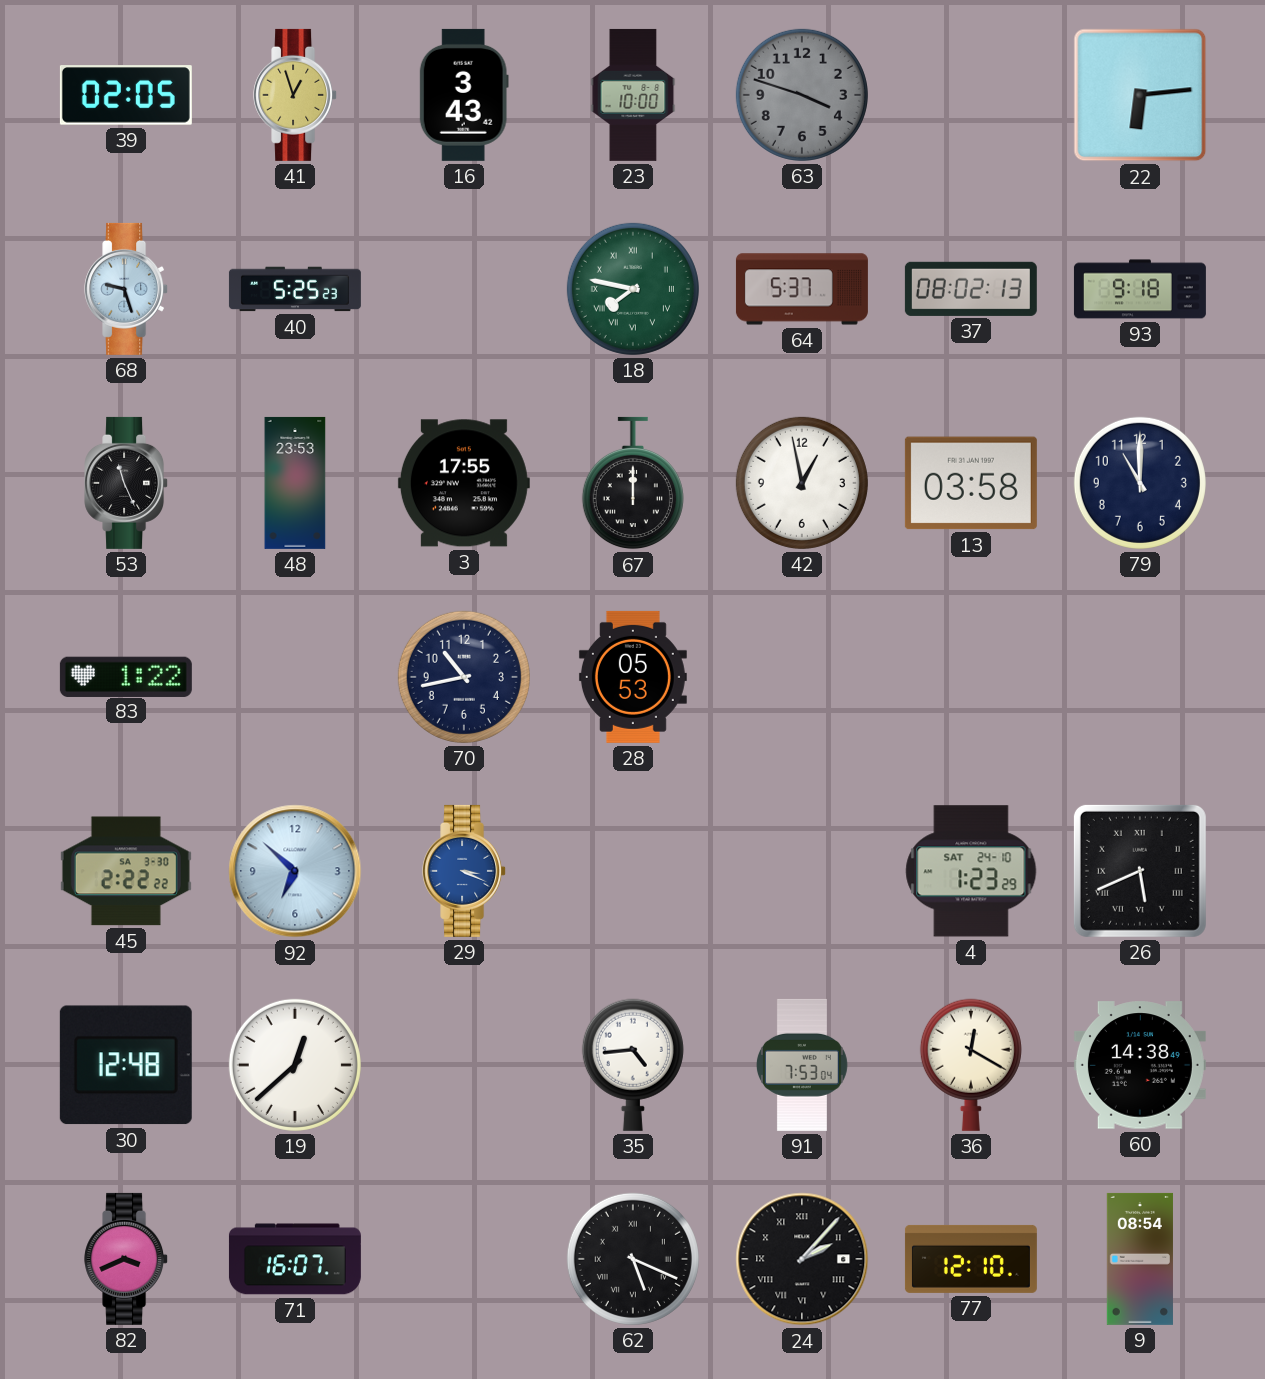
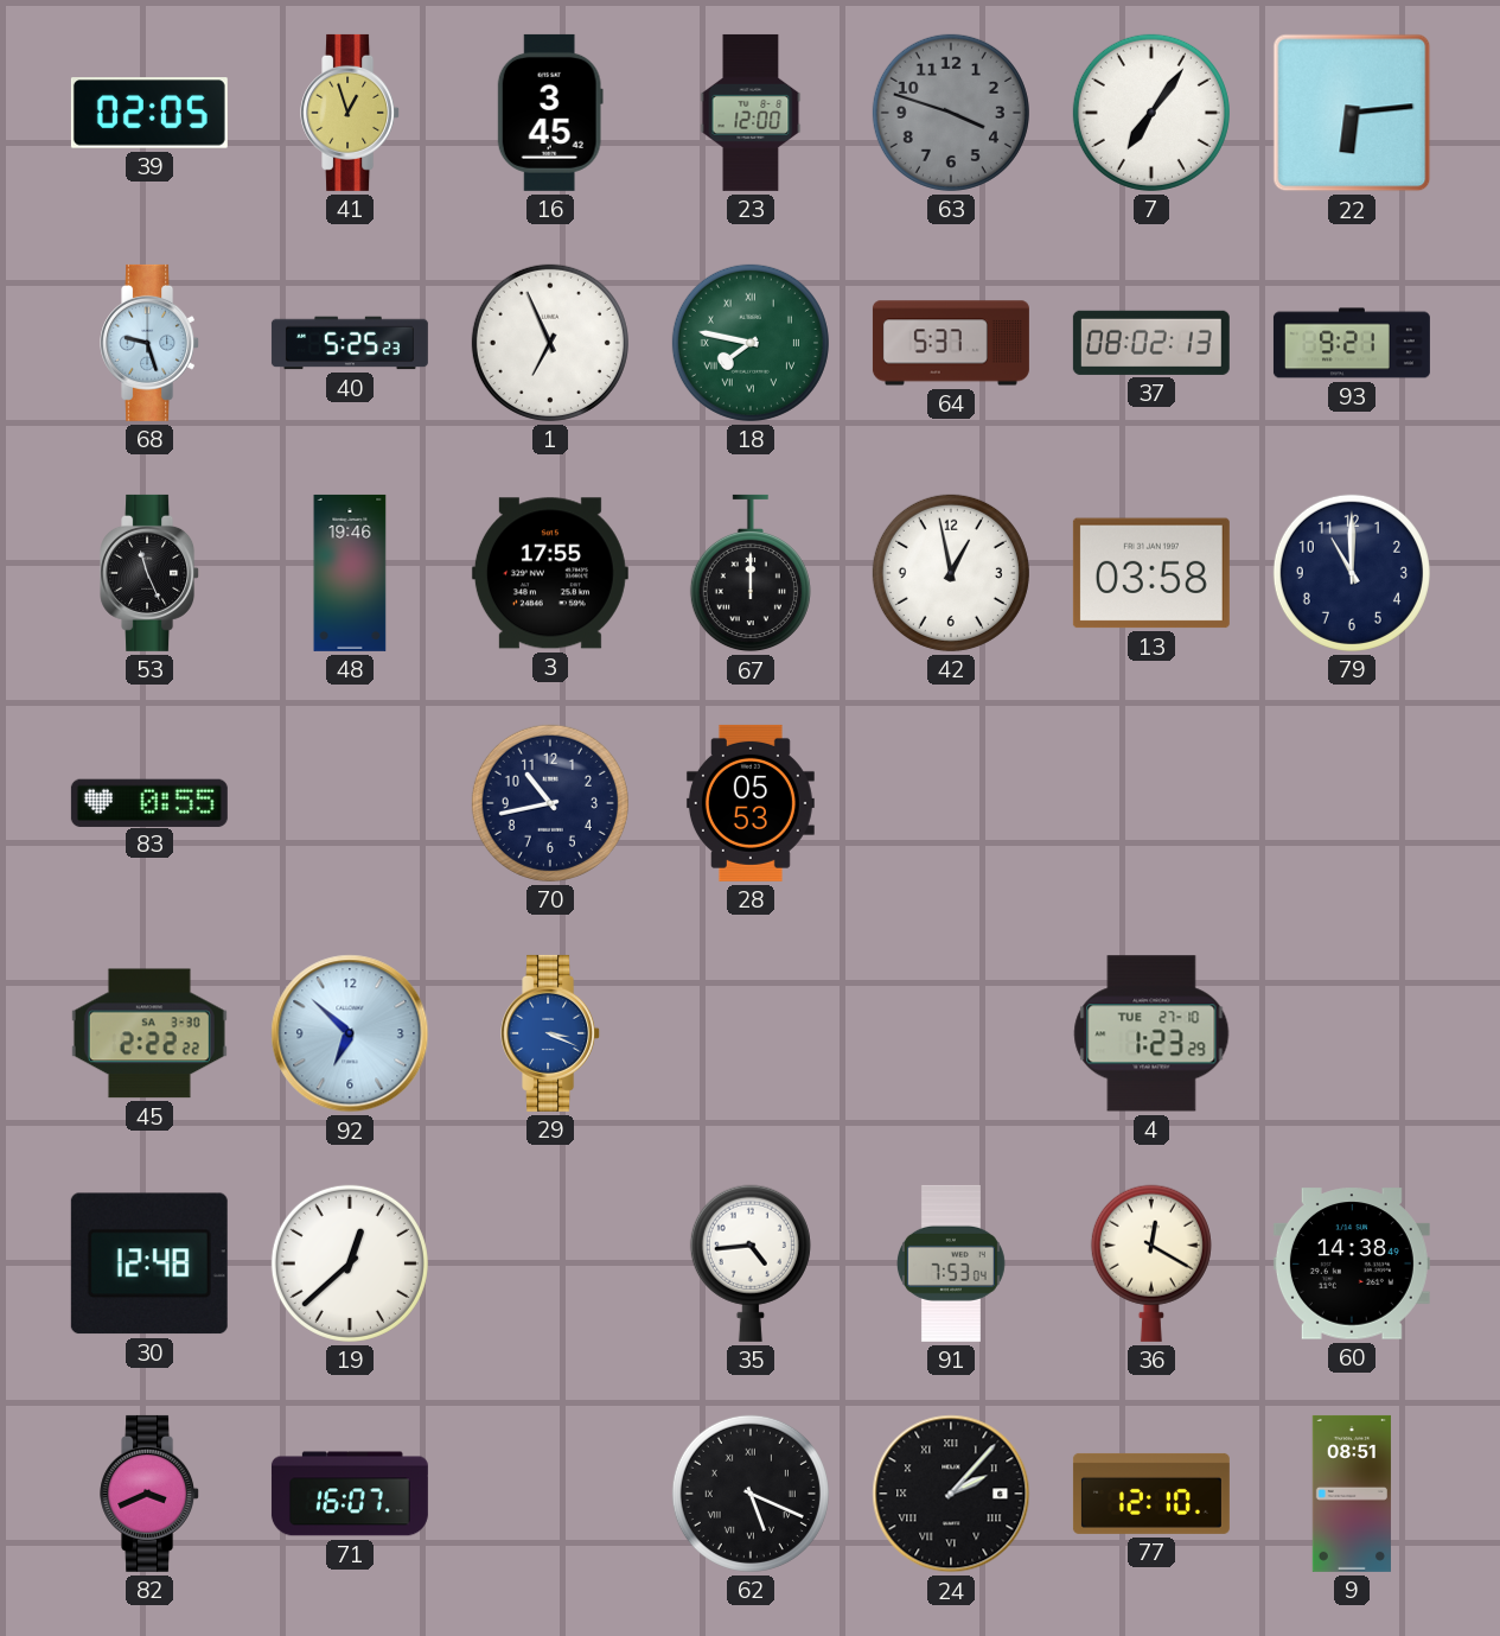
16: 3:43 -> 3:45 (550, 113)
23: 10:00 -> 12:00 (751, 113)
7: none -> 7:06 (1151, 113)
1: none -> 6:56 (550, 343)
93: 9:18 -> 9:21 (1352, 343)
48: 23:53 -> 19:46 (350, 573)
83: 1:22 -> 0:55 (149, 802)
4 date: SAT 24-10 -> TUE 27-10 (1151, 1033)
26: 5:41 -> none (1140, 871)
9: 08:54 -> 08:51 (1352, 1494)
